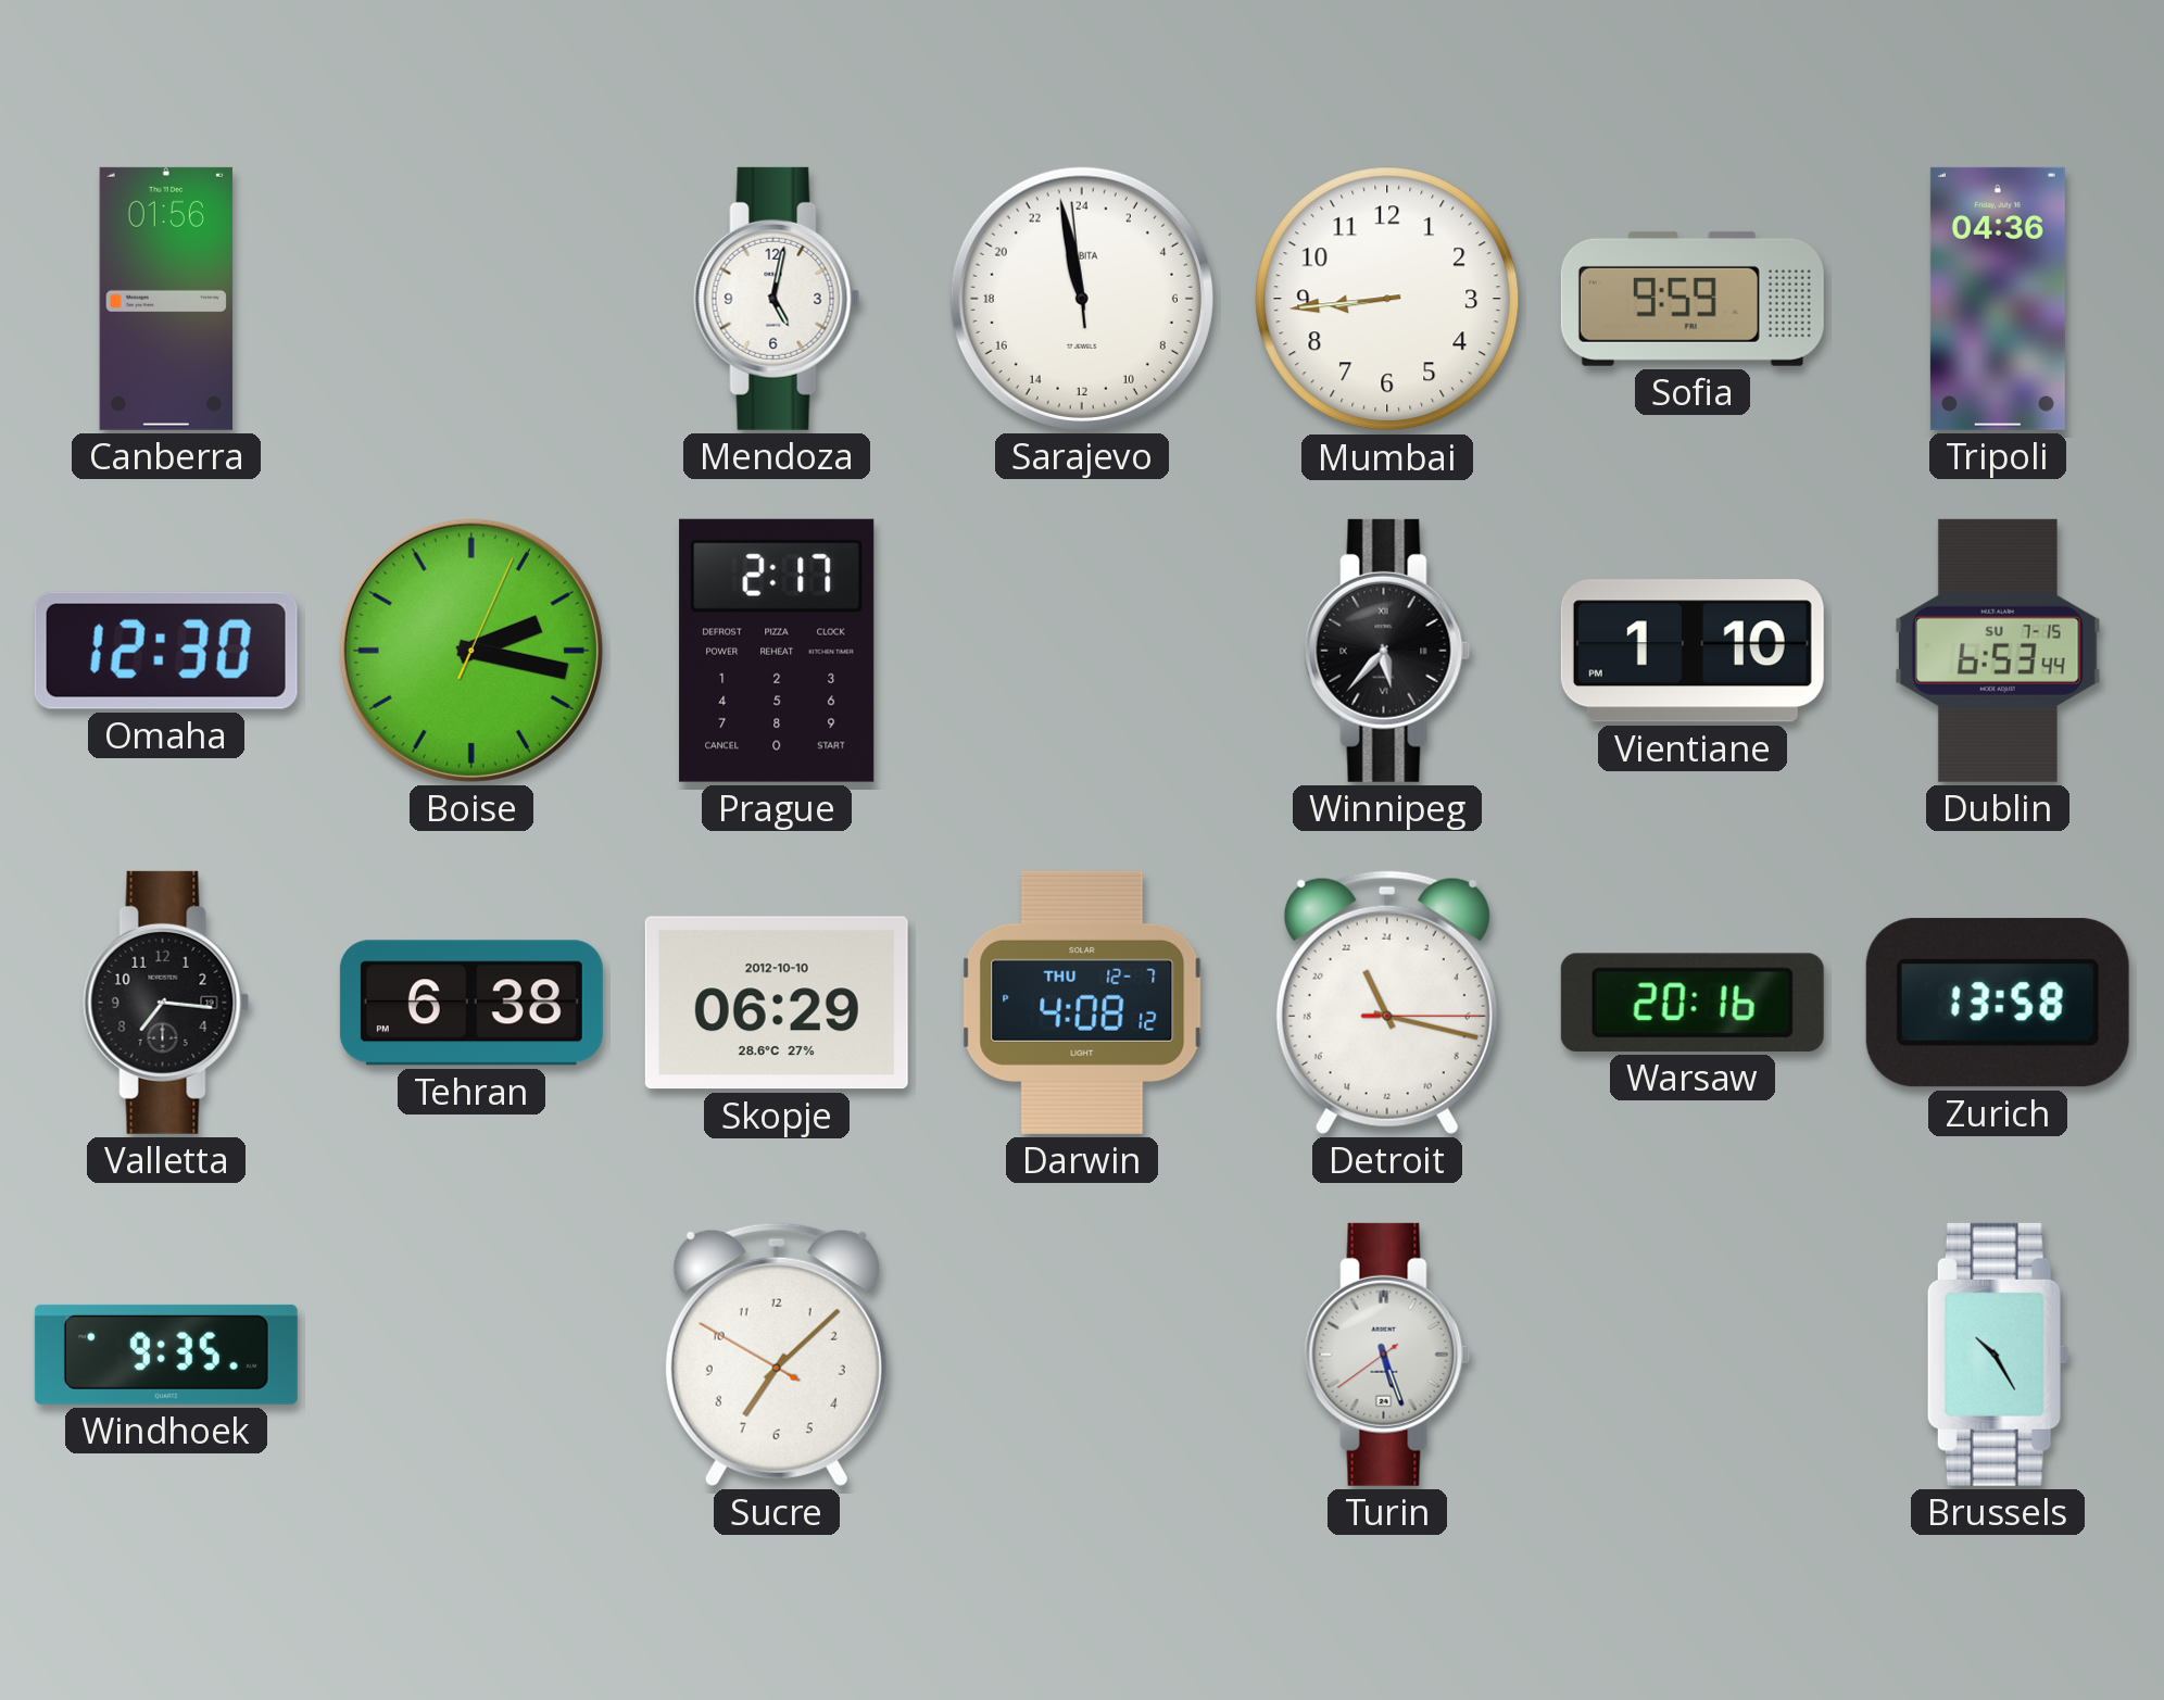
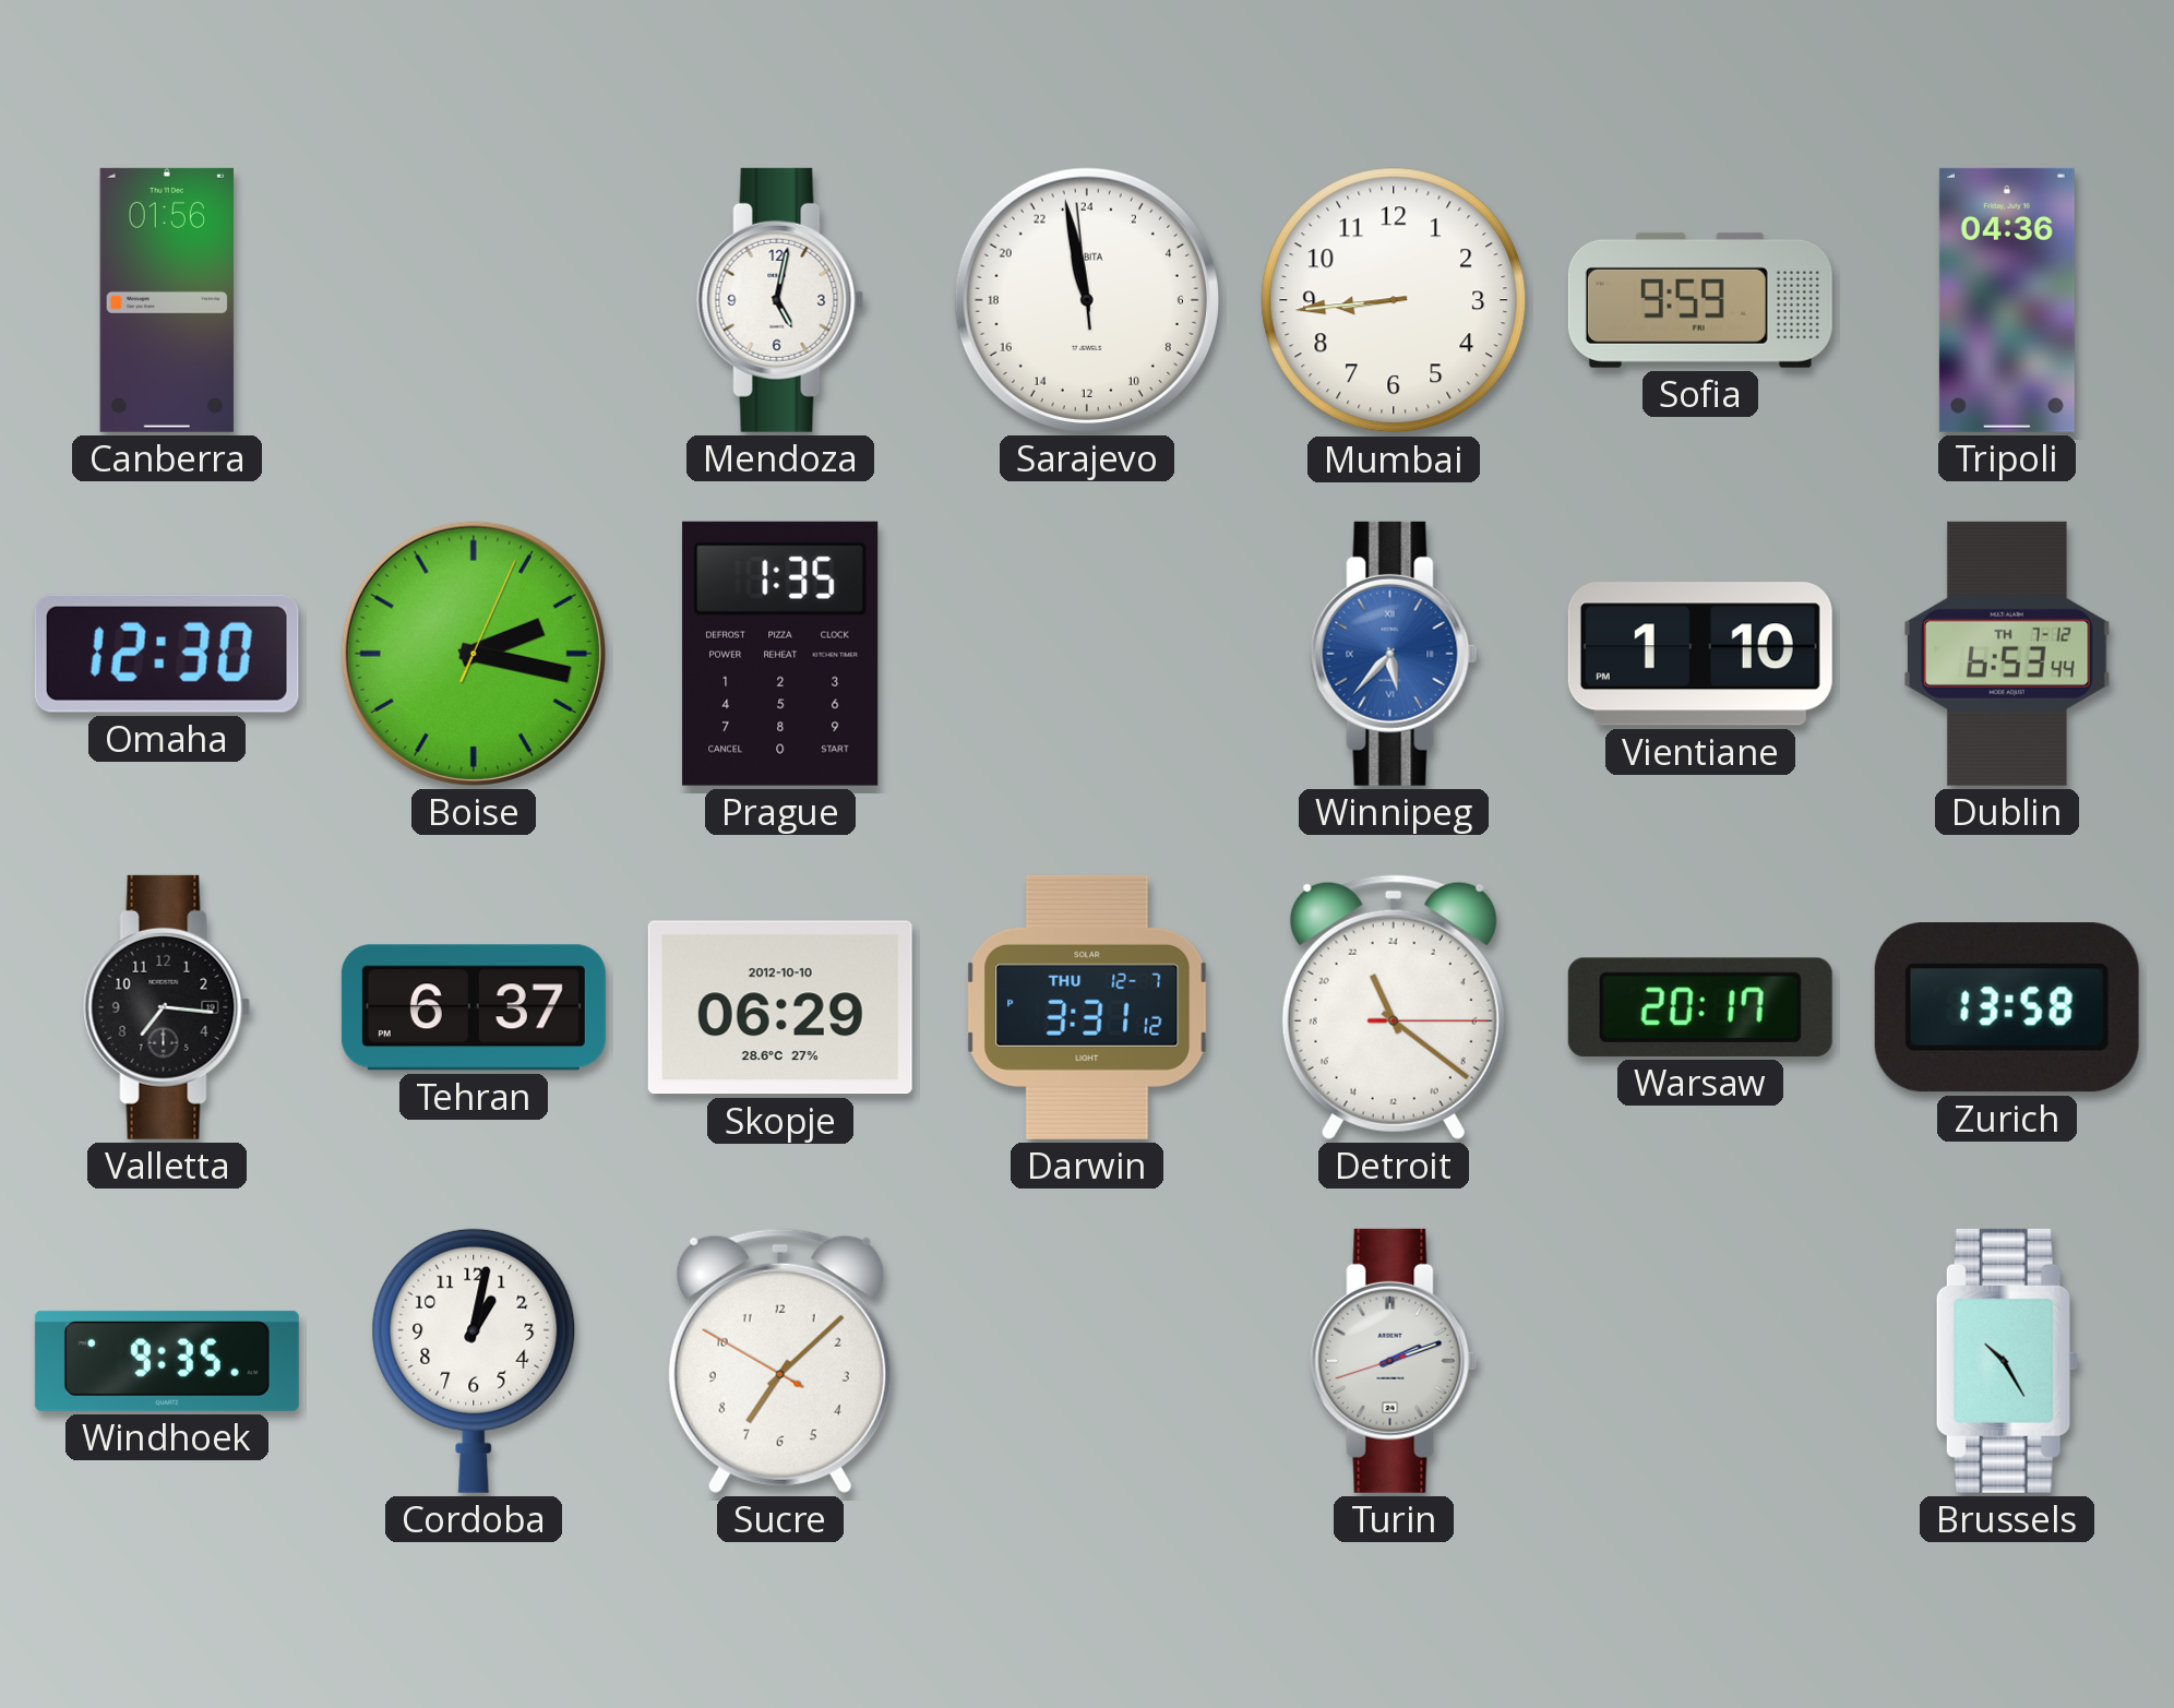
Prague: 2:17 -> 1:35 (780, 654)
Winnipeg dial: black -> blue (1394, 654)
Dublin date: SU 7-15 -> TH 7-12 (2008, 654)
Tehran: 6:38 -> 6:37 (474, 1007)
Darwin: 4:08 -> 3:31 (1087, 1007)
Detroit: 22:17 -> 22:21 (1394, 1007)
Warsaw: 20:16 -> 20:17 (1700, 1007)
Cordoba: none -> 1:02 (474, 1361)
Turin: 5:26 -> 2:11 (1394, 1361)
